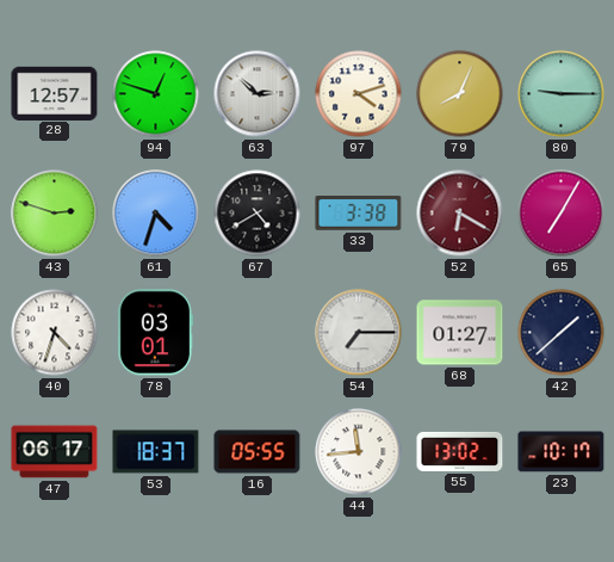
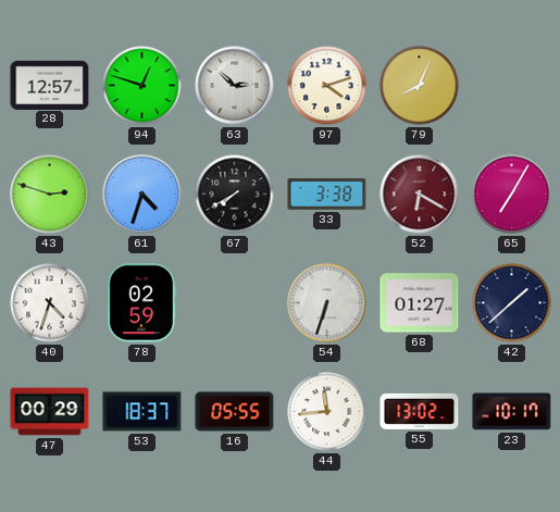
80: 9:15 -> none (562, 94)
67: 4:40 -> 7:40 (235, 195)
78: 03:01 -> 02:59 (142, 303)
54: 7:15 -> 6:33 (327, 303)
47: 06:17 -> 00:29 (50, 412)
